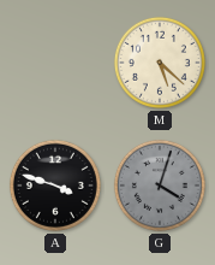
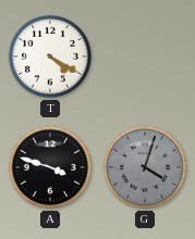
T: none -> 4:20 (50, 56)
M: 5:22 -> none (160, 63)
